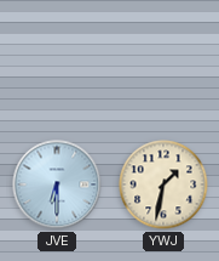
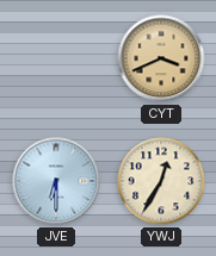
CYT: none -> 3:41 (161, 58)
YWJ: 1:32 -> 12:35 (161, 181)
